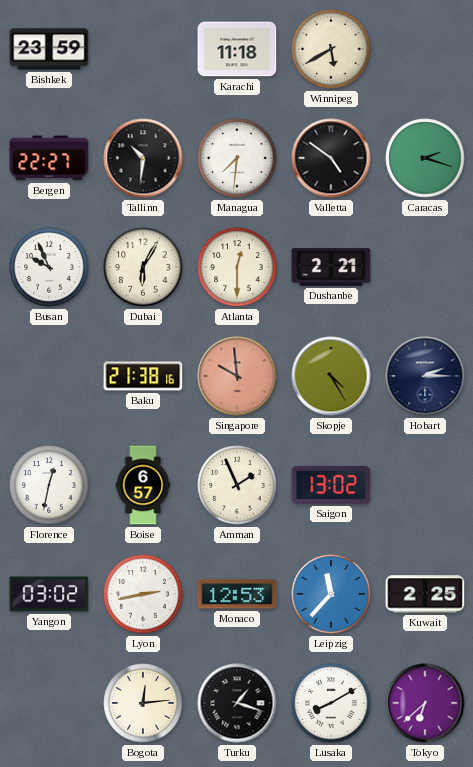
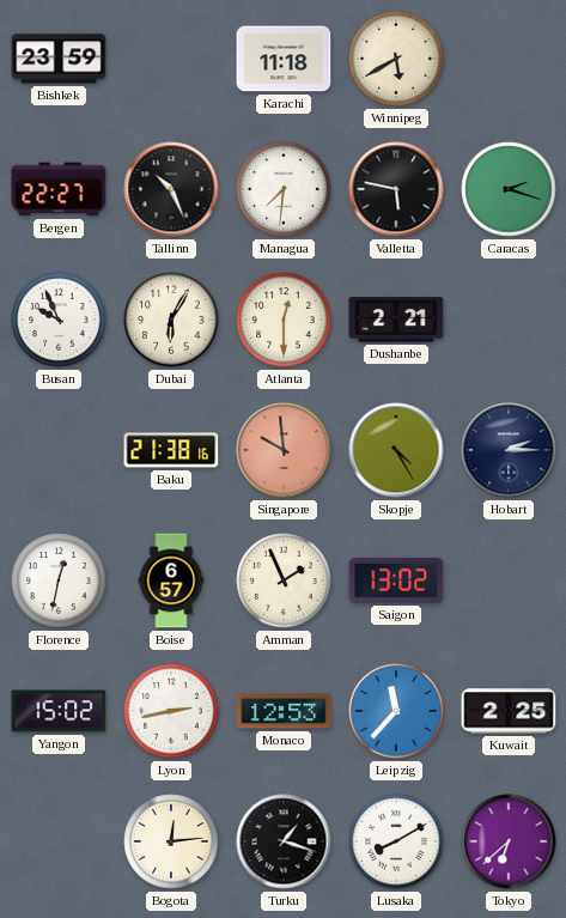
Tallinn: 10:31 -> 10:26 (171, 189)
Valletta: 4:51 -> 5:47 (396, 189)
Yangon: 03:02 -> 15:02 (59, 711)
